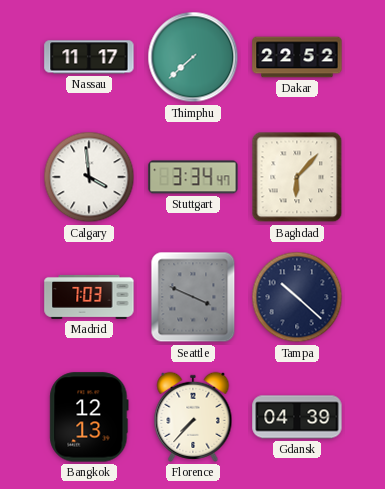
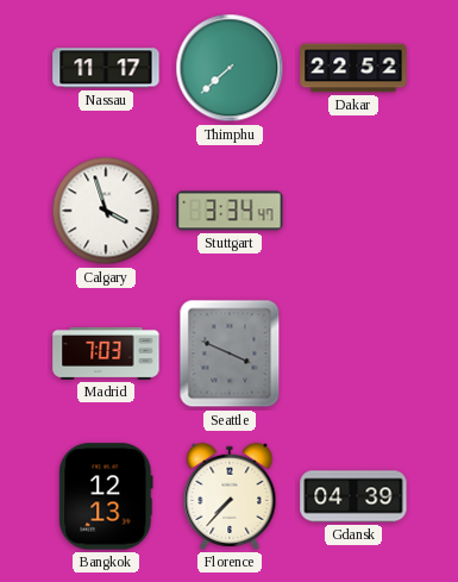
Calgary: 3:59 -> 3:57 (106, 211)
Baghdad: 6:07 -> none (297, 177)
Tampa: 10:22 -> none (297, 297)
